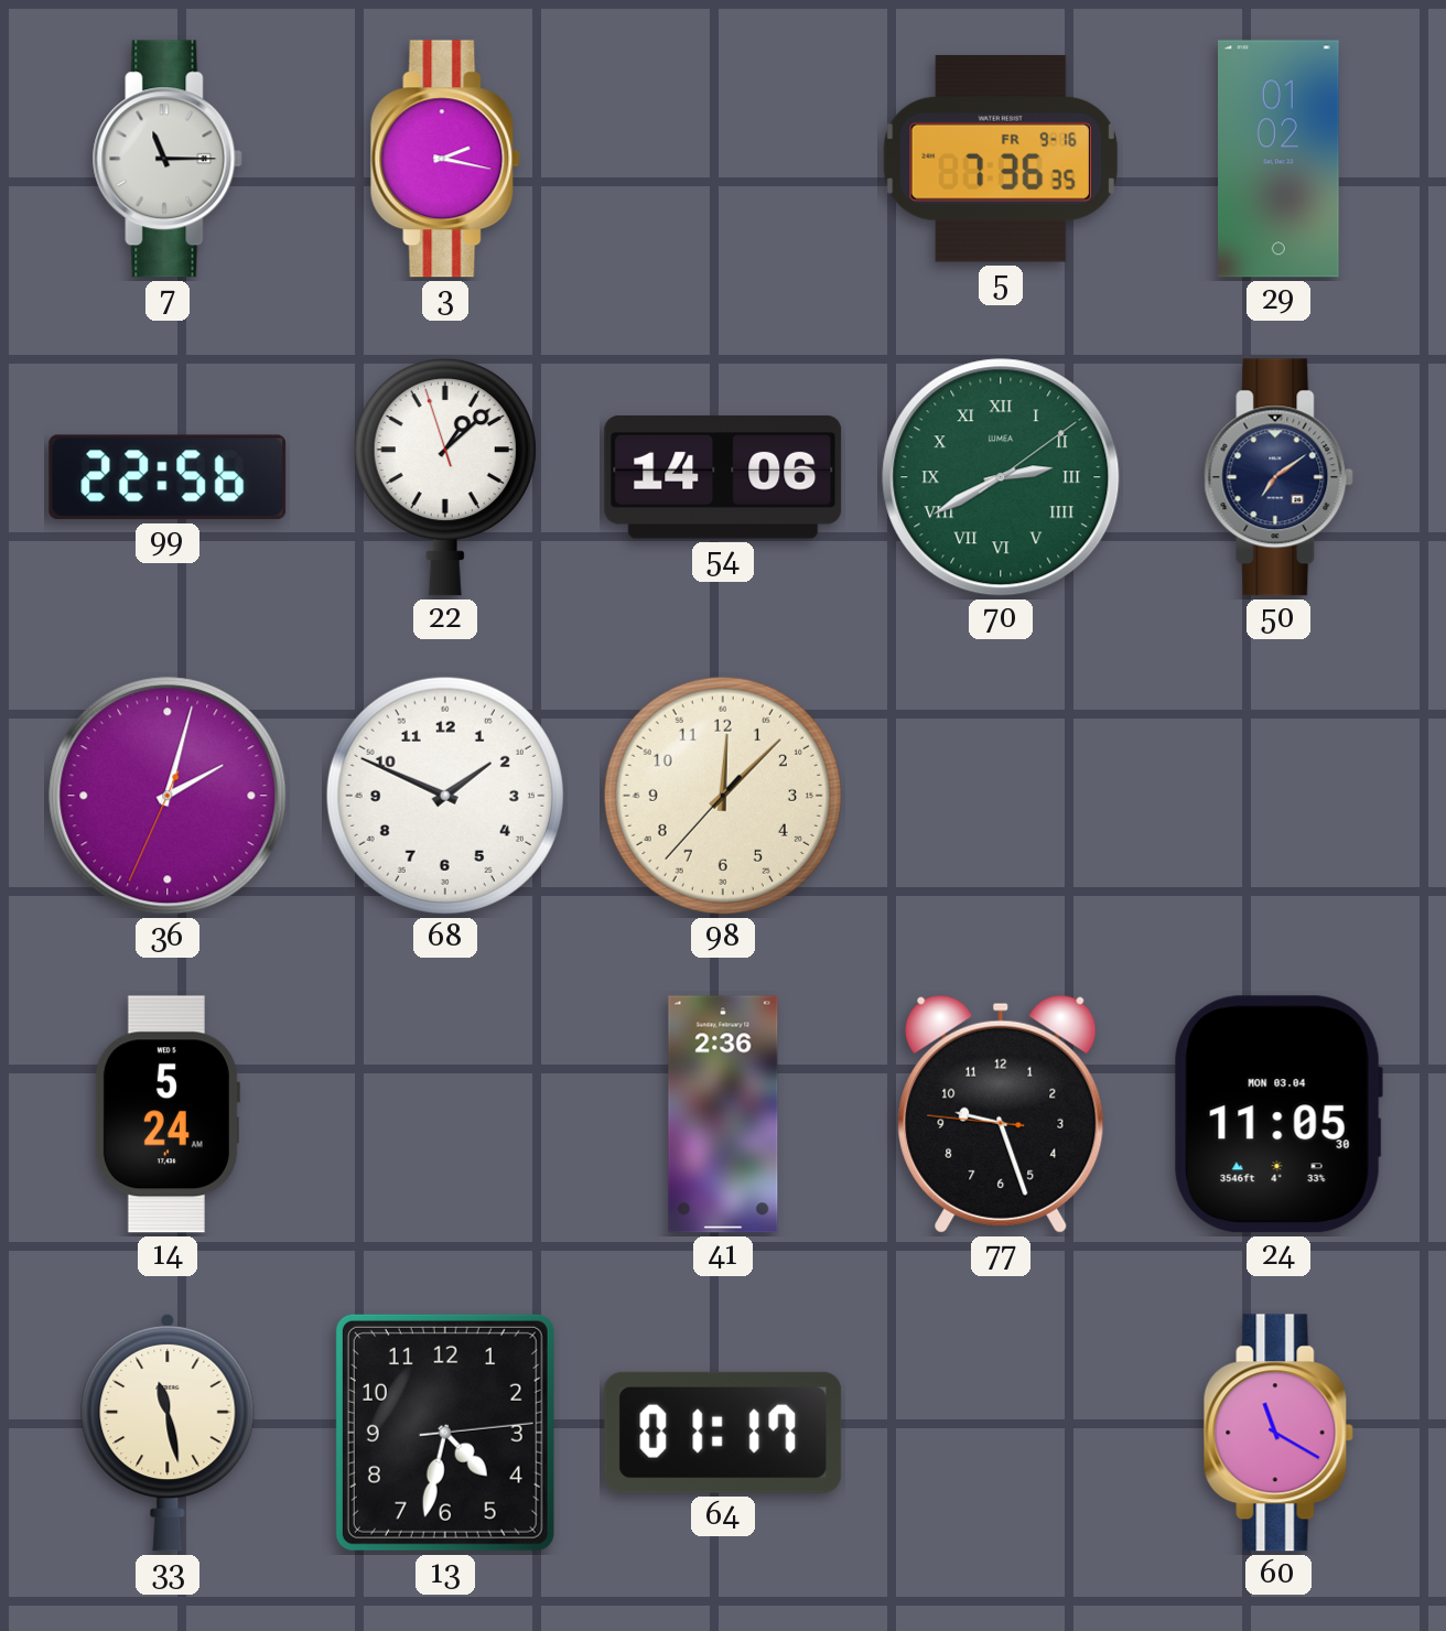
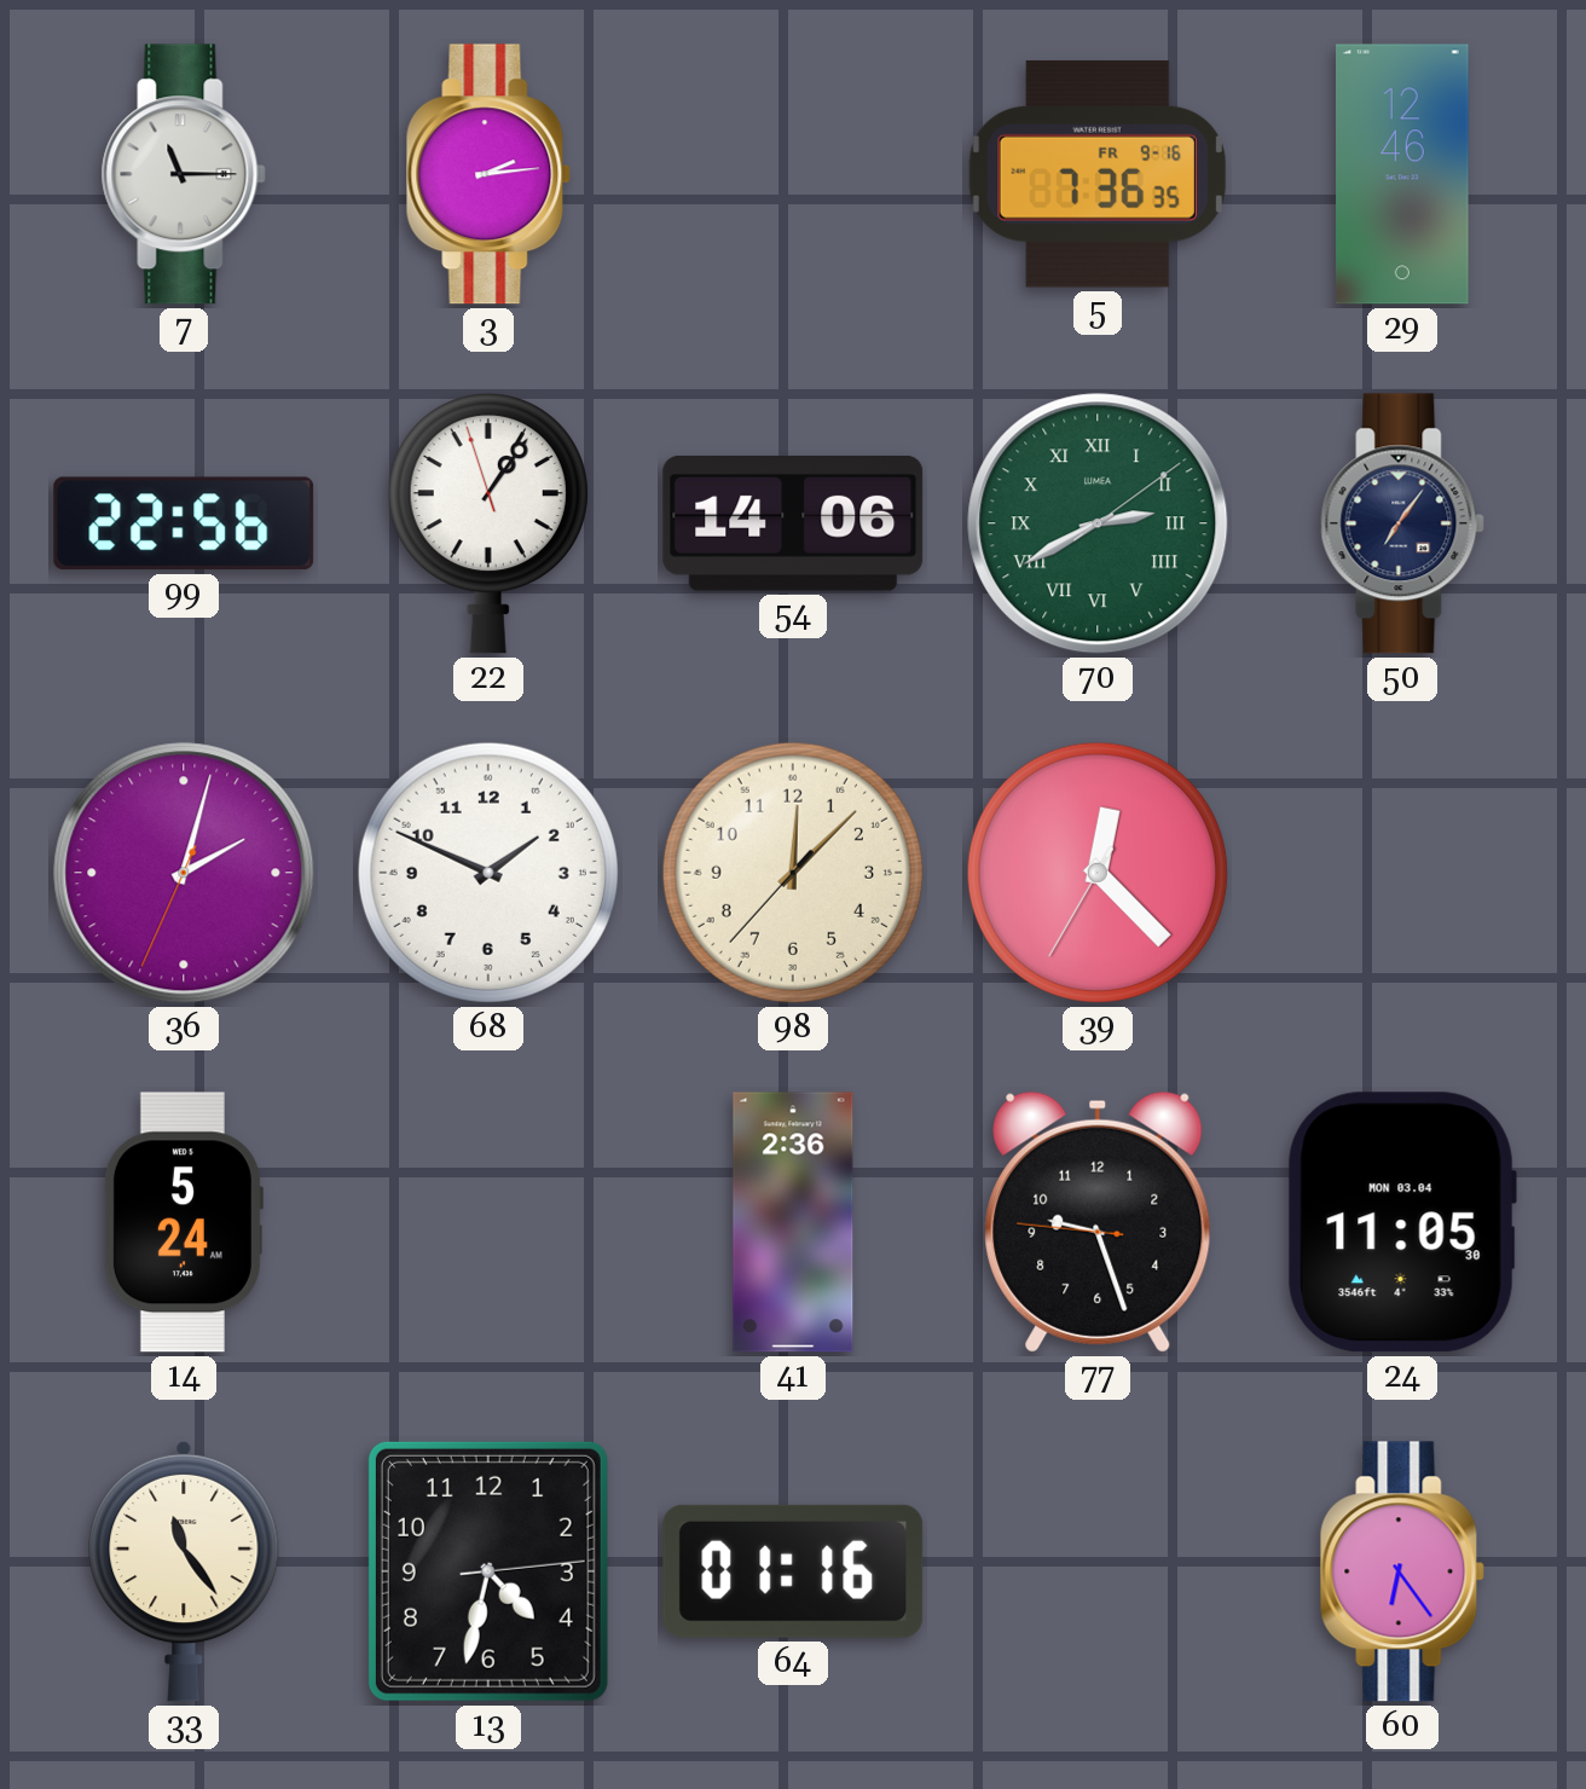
3: 2:17 -> 2:14 (488, 174)
29: 01:02 -> 12:46 (1403, 174)
22: 1:07 -> 1:05 (488, 525)
50: 7:09 -> 7:06 (1402, 523)
39: none -> 12:22 (1098, 873)
33: 11:28 -> 11:24 (184, 1571)
64: 01:17 -> 01:16 (793, 1571)
60: 11:20 -> 6:24 (1402, 1571)
